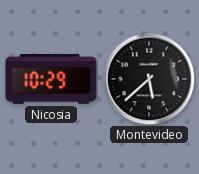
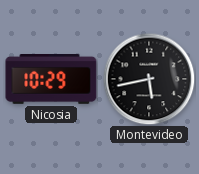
Montevideo: 5:38 -> 5:43 (149, 79)
